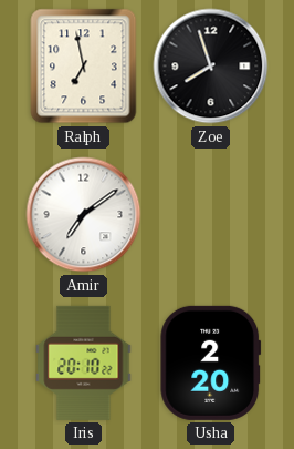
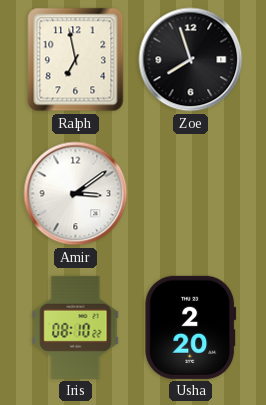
Amir: 7:09 -> 3:09 (76, 194)
Iris: 20:10 -> 08:10 (76, 327)
